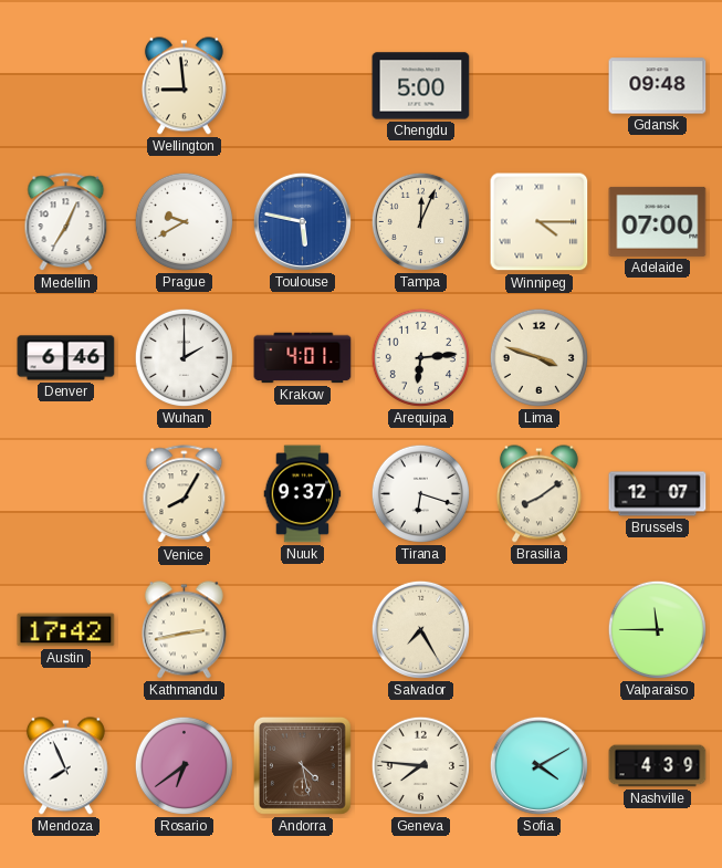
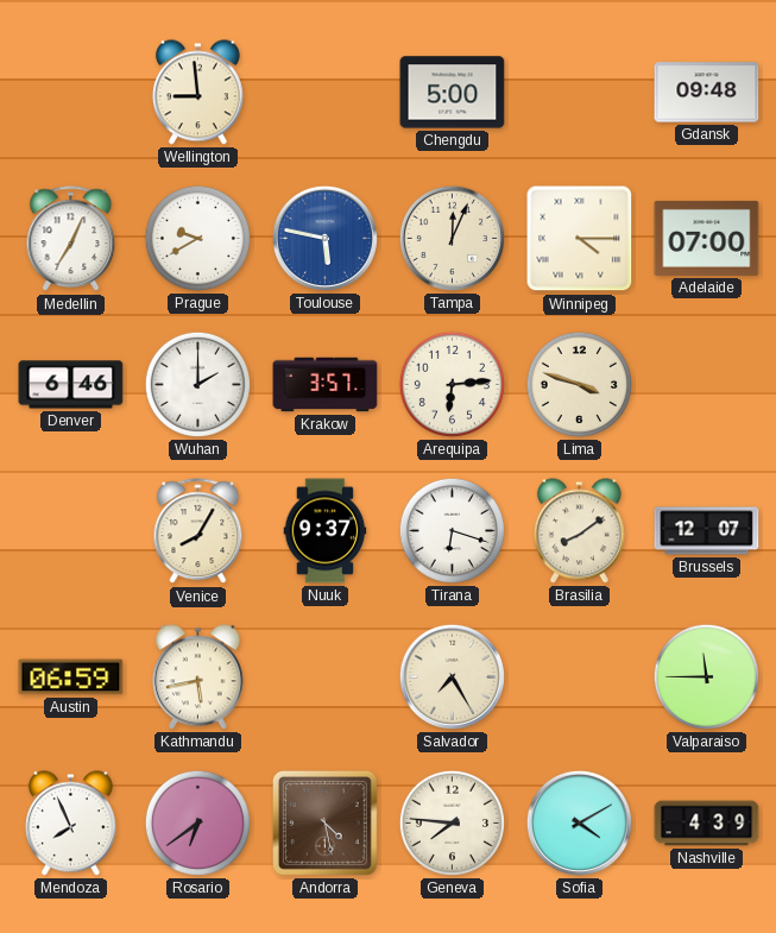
Krakow: 4:01 -> 3:57 (326, 385)
Austin: 17:42 -> 06:59 (71, 677)
Kathmandu: 2:43 -> 5:43 (197, 677)
